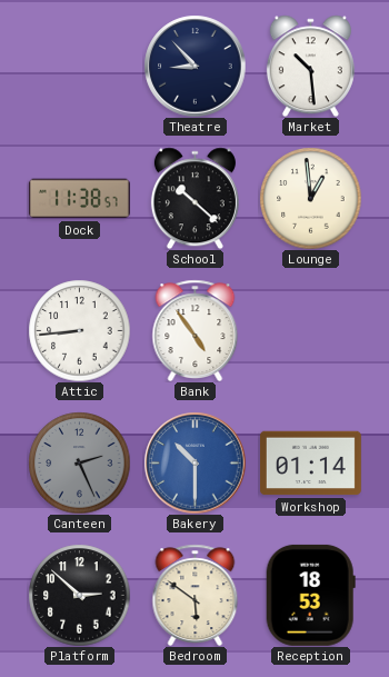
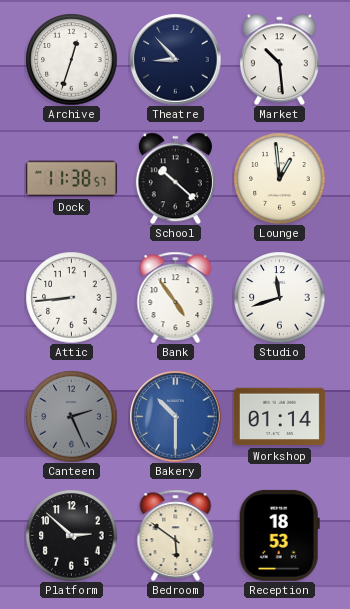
Archive: none -> 12:33 (71, 59)
Studio: none -> 11:42 (279, 297)
